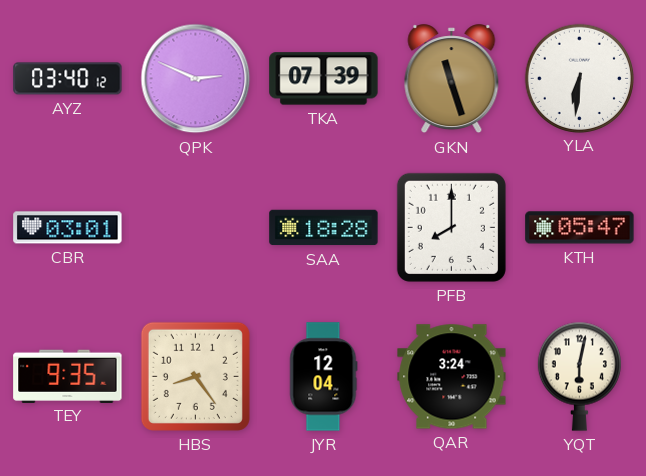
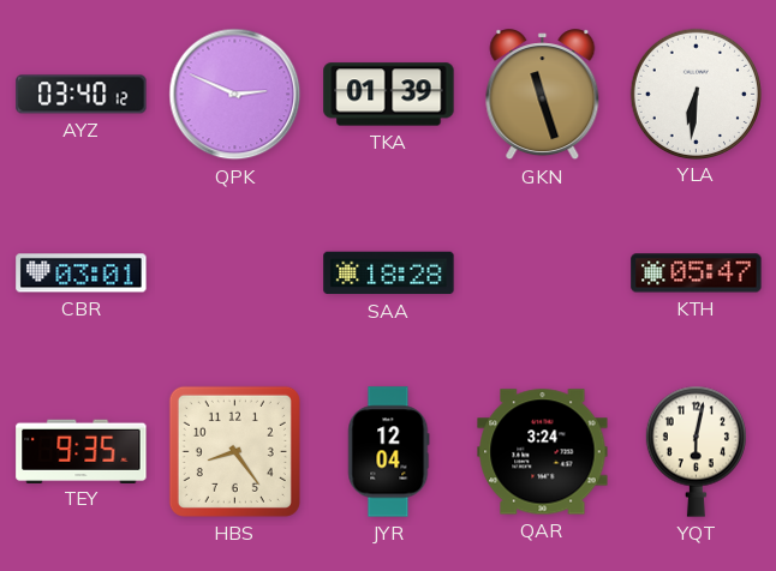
TKA: 07:39 -> 01:39 (389, 95)
PFB: 8:00 -> none (451, 227)
